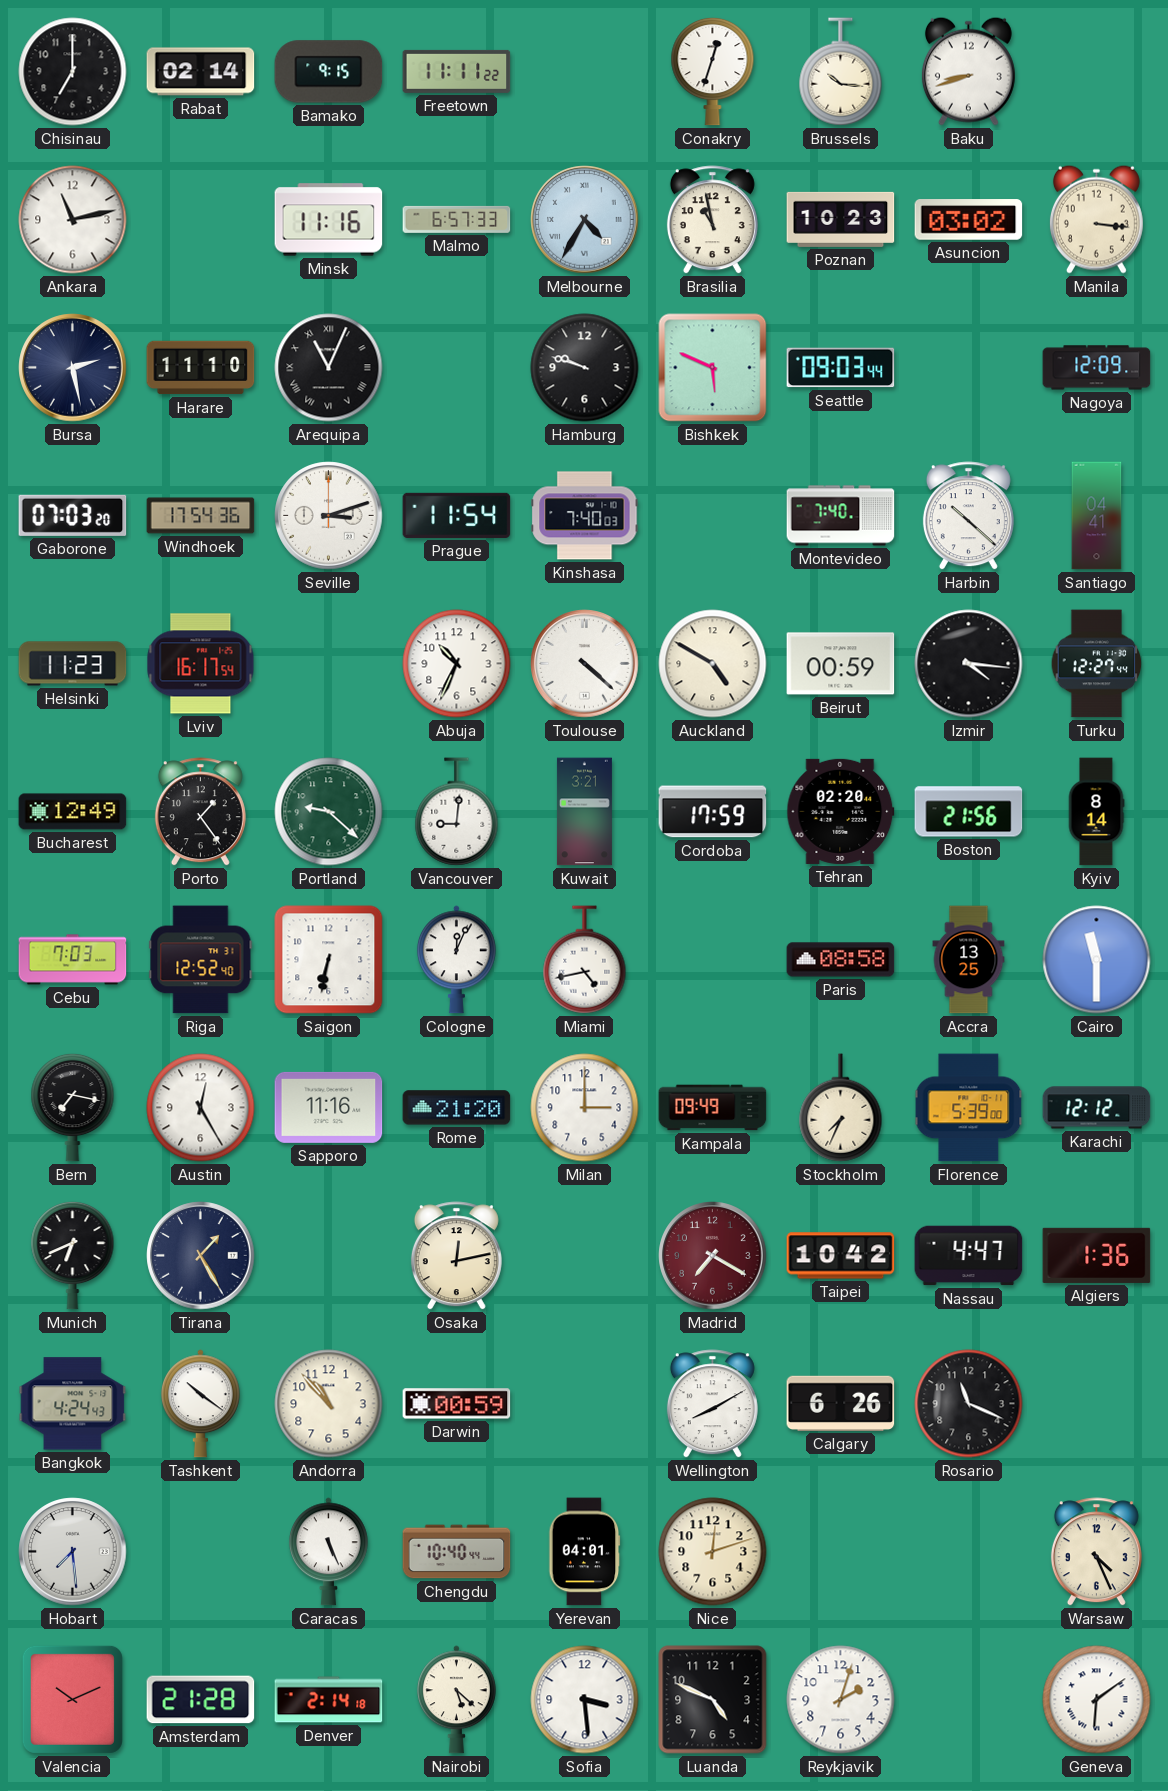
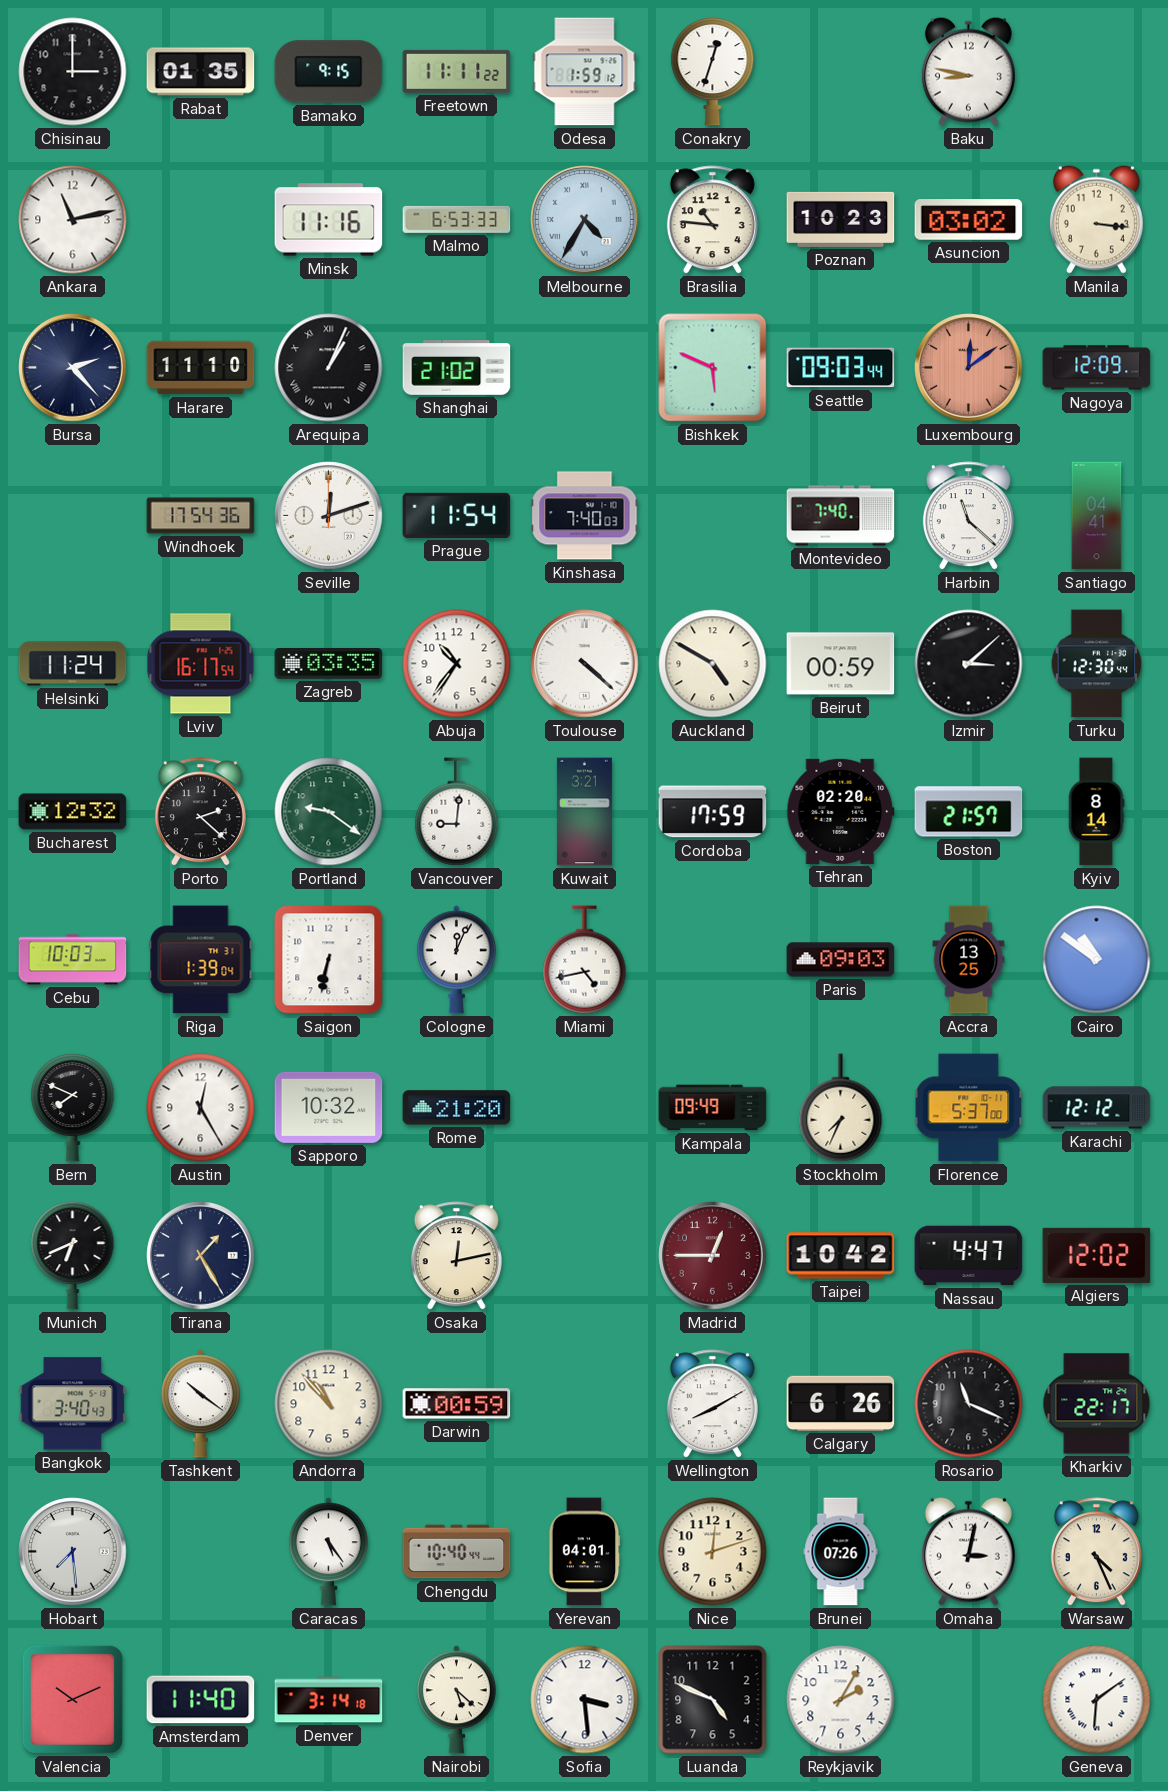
Chisinau: 7:00 -> 3:00 (73, 72)
Rabat: 02:14 -> 01:35 (201, 72)
Odesa: none -> 1:59 (585, 72)
Brussels: 10:16 -> none (841, 72)
Baku: 8:42 -> 8:47 (968, 71)
Malmo: 6:57 -> 6:53 (457, 219)
Brasilia: 10:58 -> 10:46 (712, 220)
Bursa: 2:28 -> 2:23 (73, 368)
Arequipa: 11:04 -> 1:04 (329, 368)
Shanghai: none -> 21:02 (457, 368)
Hamburg: 9:48 -> none (585, 368)
Luxembourg: none -> 12:09 (969, 368)
Gaborone: 07:03 -> none (73, 515)
Seville: 3:12 -> 12:12 (329, 516)
Harbin: 10:22 -> 11:22 (968, 516)
Helsinki: 11:23 -> 11:24 (73, 664)
Zagreb: none -> 03:35 (329, 664)
Abuja: 10:34 -> 10:36 (457, 664)
Izmir: 4:16 -> 3:08 (969, 664)
Turku: 12:27 -> 12:30 (1097, 664)
Bucharest: 12:49 -> 12:32 (73, 812)
Porto: 1:24 -> 2:22 (200, 812)
Portland: 9:22 -> 9:21 (329, 812)
Boston: 21:56 -> 21:57 (969, 812)
Cebu: 7:03 -> 10:03 (73, 960)
Riga: 12:52 -> 1:39 (201, 960)
Paris: 08:58 -> 09:03 (841, 960)
Cairo: 11:30 -> 10:51 (1097, 960)
Bern: 7:17 -> 7:49 (73, 1107)
Sapporo: 11:16 -> 10:32 (329, 1107)
Milan: 3:00 -> none (585, 1108)
Florence: 5:39 -> 5:37 (969, 1108)
Madrid: 7:20 -> 12:45 (713, 1256)
Algiers: 1:36 -> 12:02 (1097, 1255)
Bangkok: 4:24 -> 3:40 (73, 1404)
Kharkiv: none -> 22:17 (1097, 1404)
Caracas: 5:26 -> 5:24 (328, 1552)
Brunei: none -> 07:26 (841, 1552)
Omaha: none -> 3:02 (968, 1551)
Amsterdam: 21:28 -> 11:40 (201, 1700)
Denver: 2:14 -> 3:14 (329, 1700)
Reykjavik: 2:03 -> 2:05 (841, 1700)
